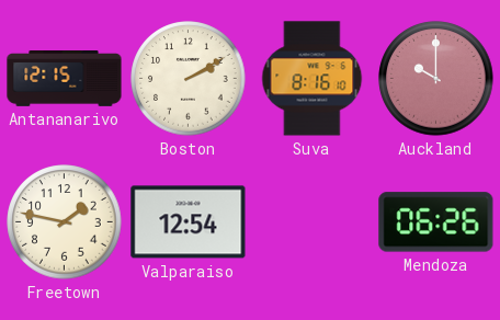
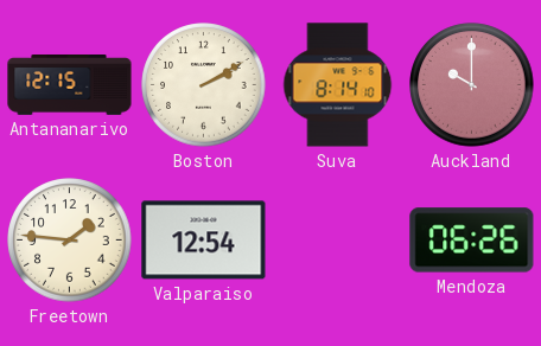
Suva: 8:16 -> 8:14 (338, 85)
Freetown: 1:47 -> 1:46 (70, 241)
